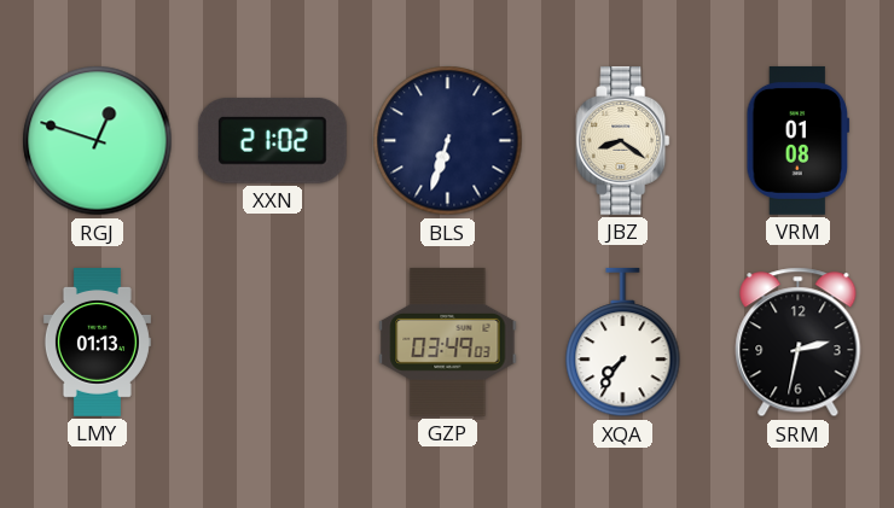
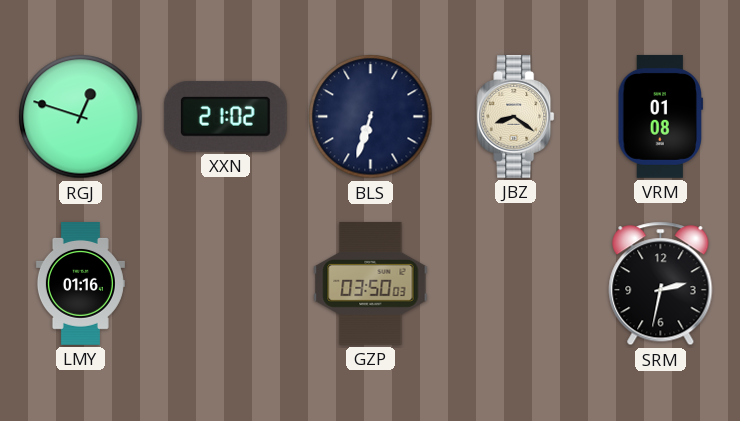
LMY: 01:13 -> 01:16 (80, 284)
GZP: 03:49 -> 03:50 (371, 283)
XQA: 7:36 -> none (623, 343)
